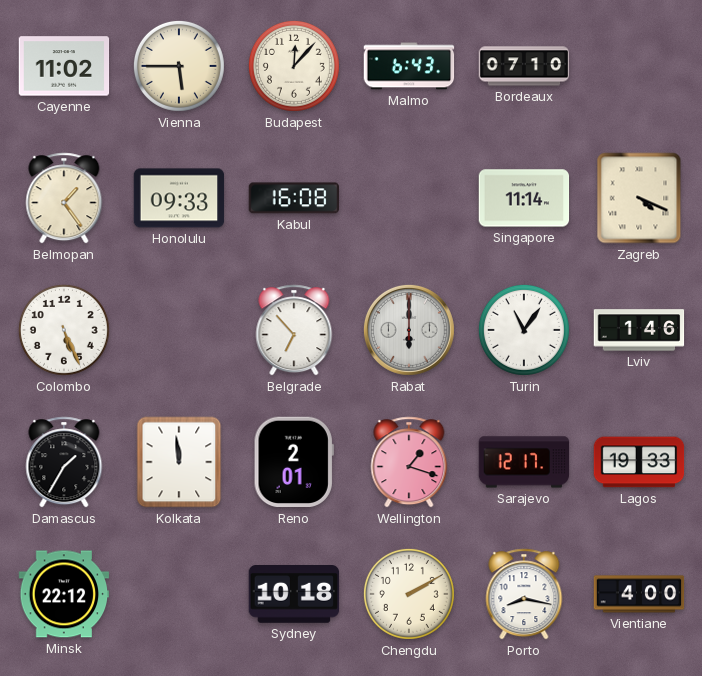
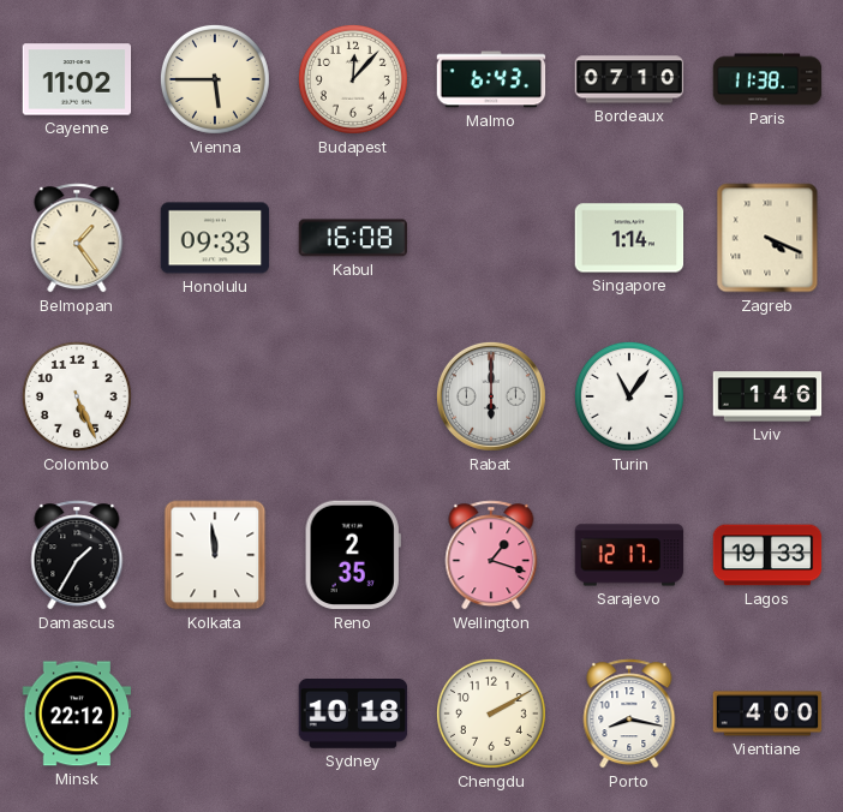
Paris: none -> 11:38 (767, 79)
Singapore: 11:14 -> 1:14 (629, 238)
Belgrade: 6:53 -> none (294, 330)
Reno: 2:01 -> 2:35 (353, 555)
